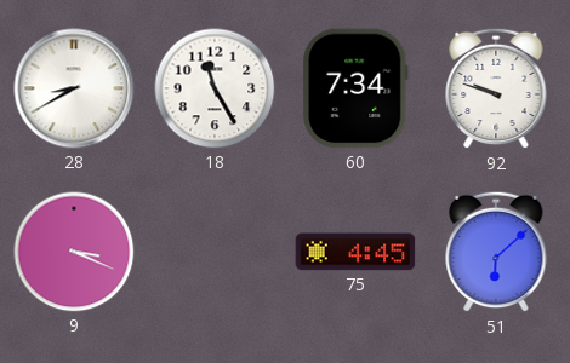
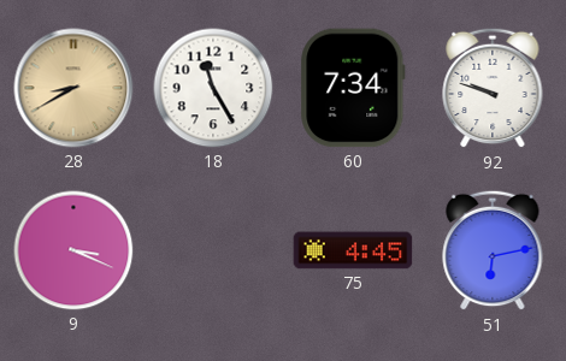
28 dial: white -> champagne (73, 88)
51: 6:08 -> 6:13 (493, 250)
